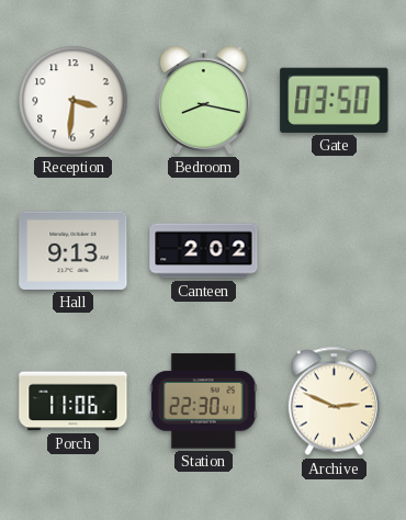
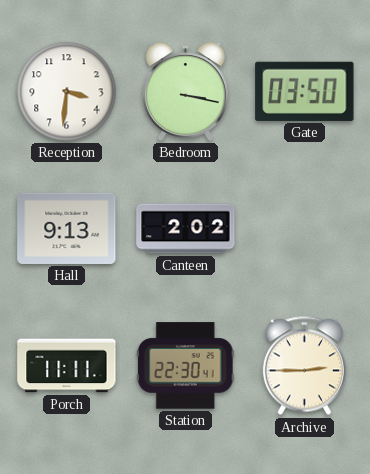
Bedroom: 8:17 -> 3:17 (185, 92)
Porch: 11:06 -> 11:11 (67, 366)
Archive: 2:49 -> 2:45 (304, 366)
